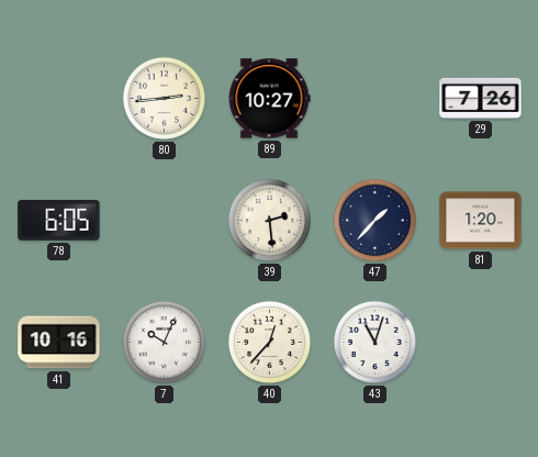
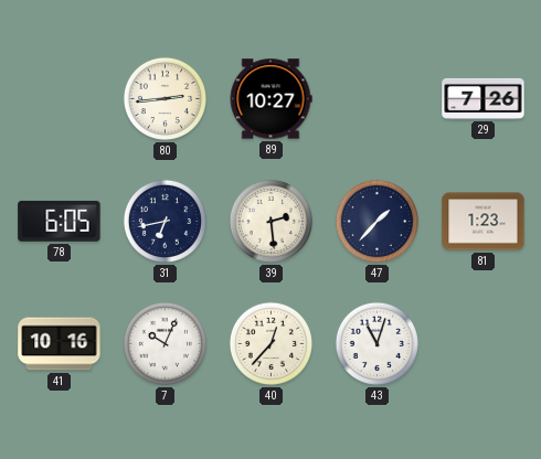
31: none -> 6:43 (165, 221)
81: 1:20 -> 1:23 (484, 222)
